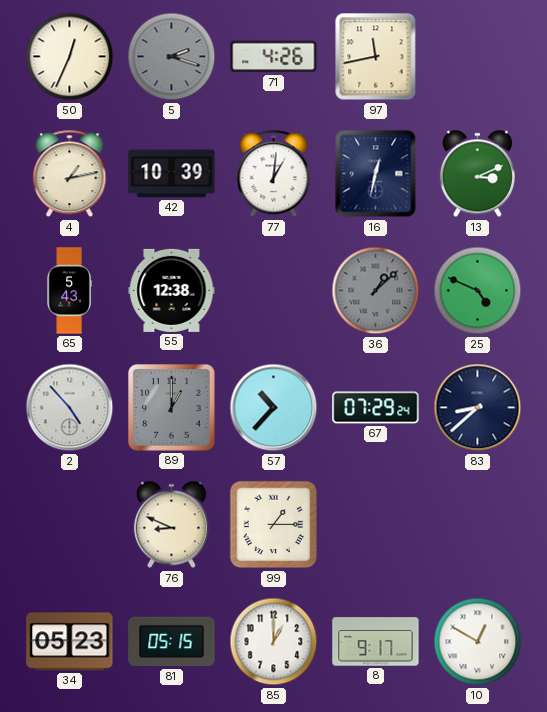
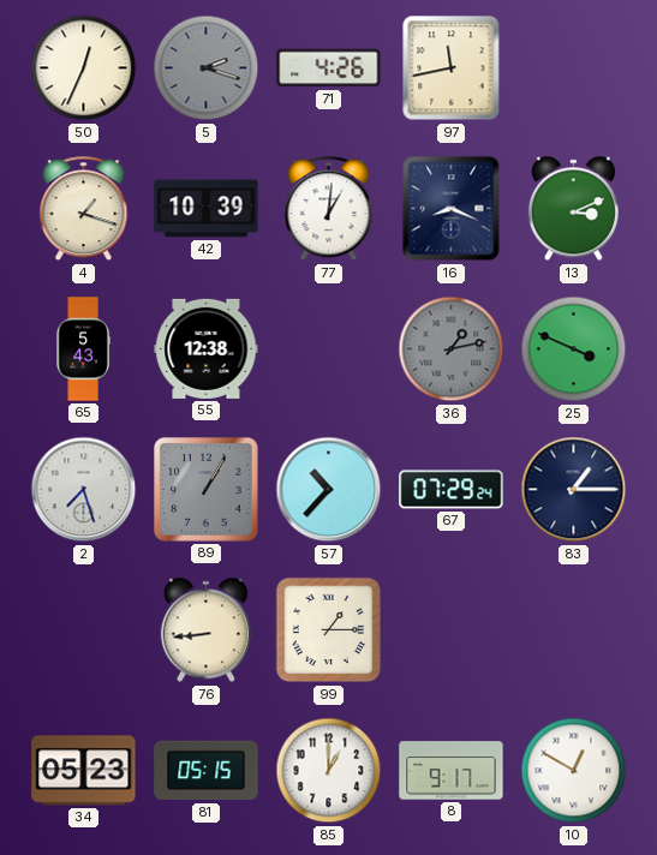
4: 1:13 -> 1:18 (84, 209)
16: 12:32 -> 8:19 (452, 209)
36: 1:08 -> 1:13 (452, 349)
25: 4:49 -> 3:49 (574, 349)
2: 4:53 -> 7:27 (84, 490)
89: 1:00 -> 1:05 (207, 490)
83: 8:38 -> 1:15 (574, 490)
76: 8:49 -> 8:44 (205, 630)
